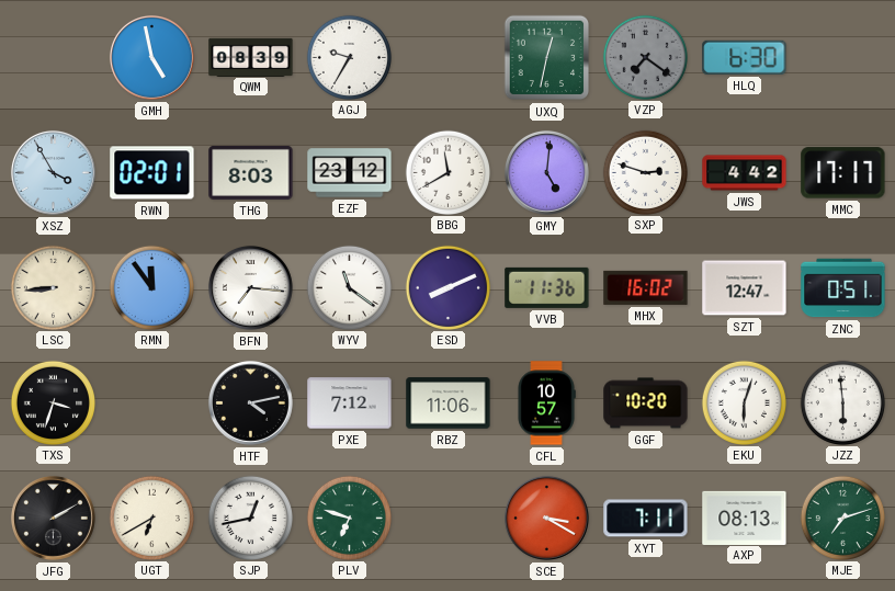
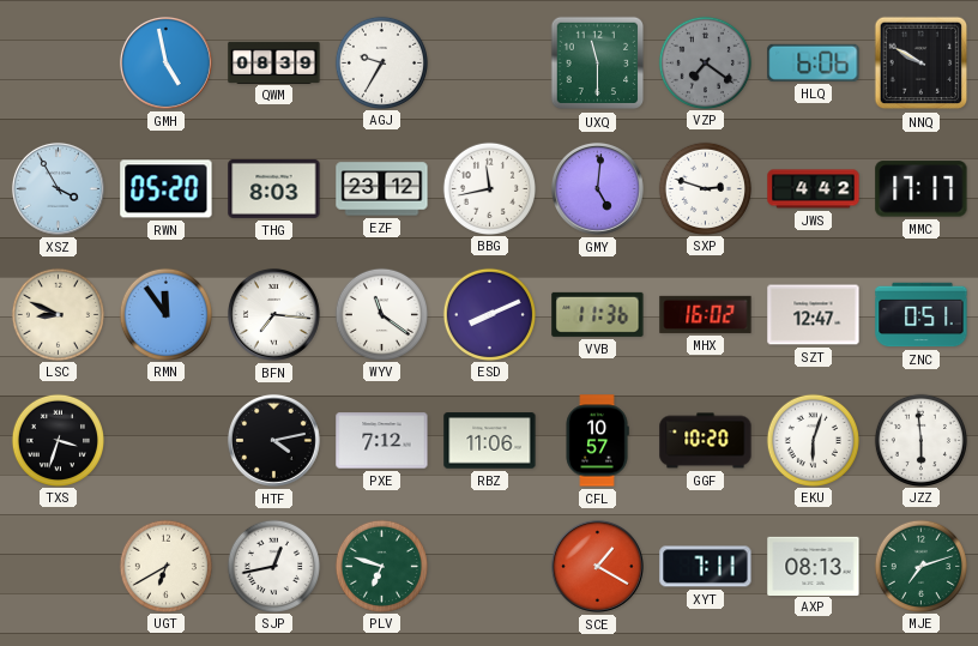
UXQ: 12:32 -> 11:30 (598, 64)
HLQ: 6:30 -> 6:06 (814, 62)
NNQ: none -> 9:50 (922, 64)
RWN: 02:01 -> 05:20 (167, 189)
BBG: 11:40 -> 11:43 (489, 188)
LSC: 8:44 -> 8:49 (58, 314)
JFG: 2:10 -> none (53, 518)
SCE: 3:20 -> 1:20 (597, 566)
